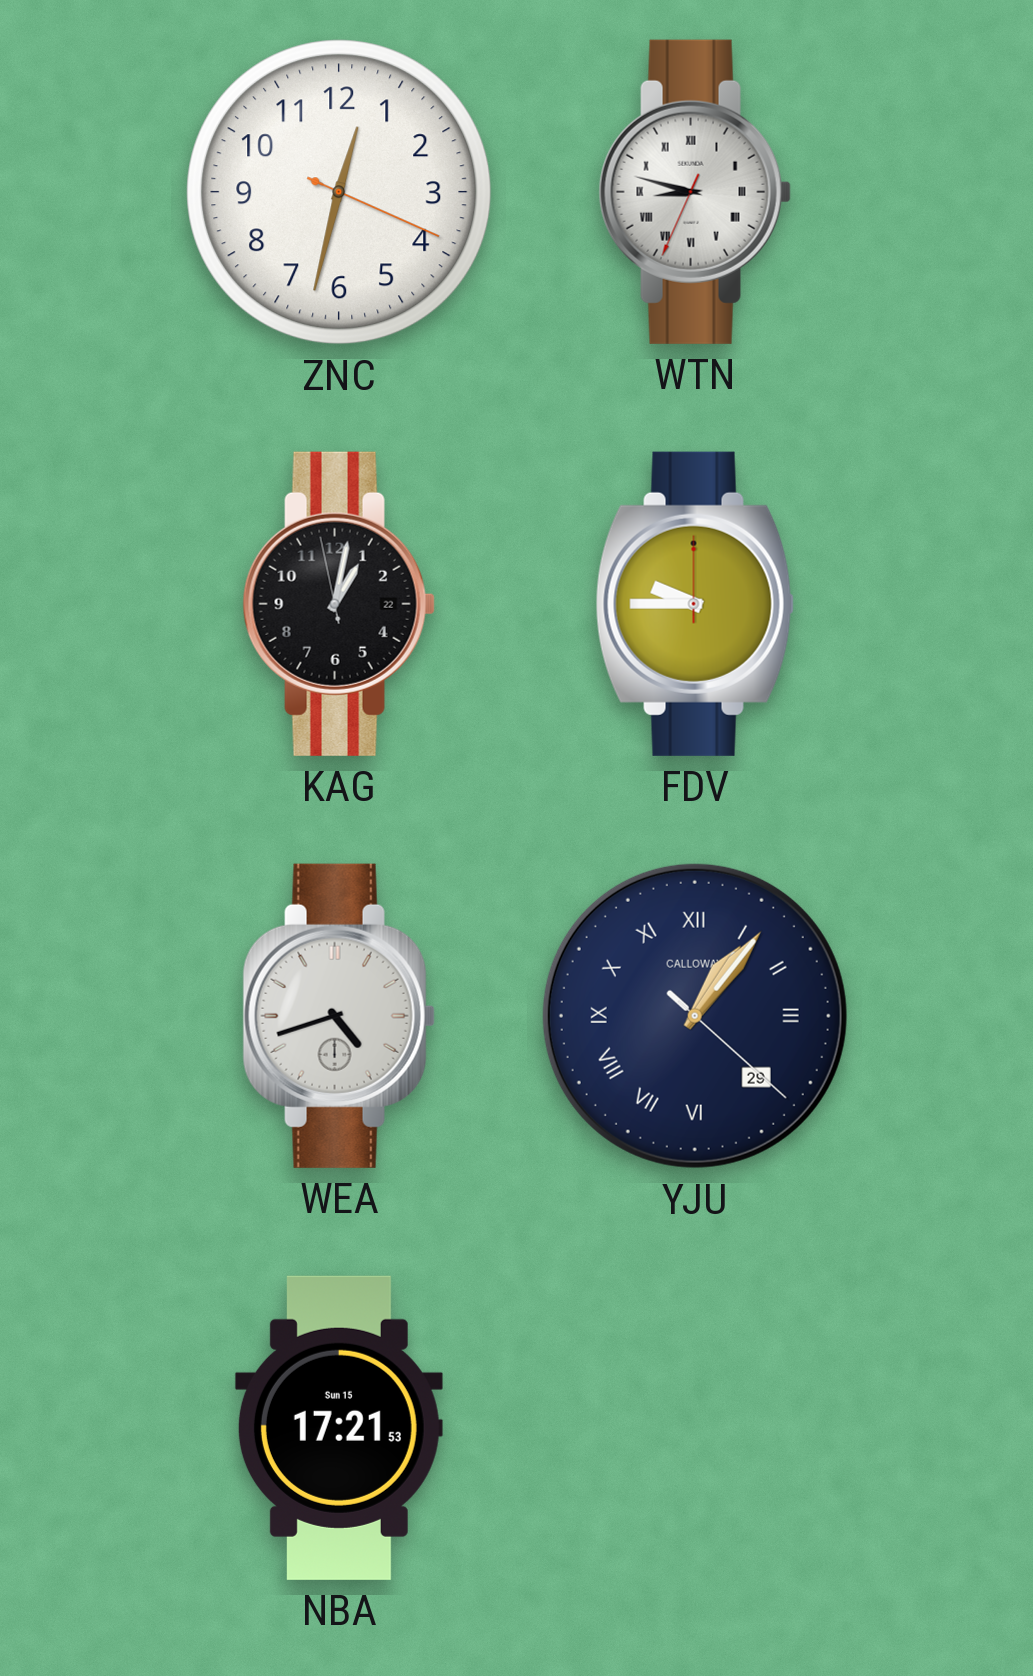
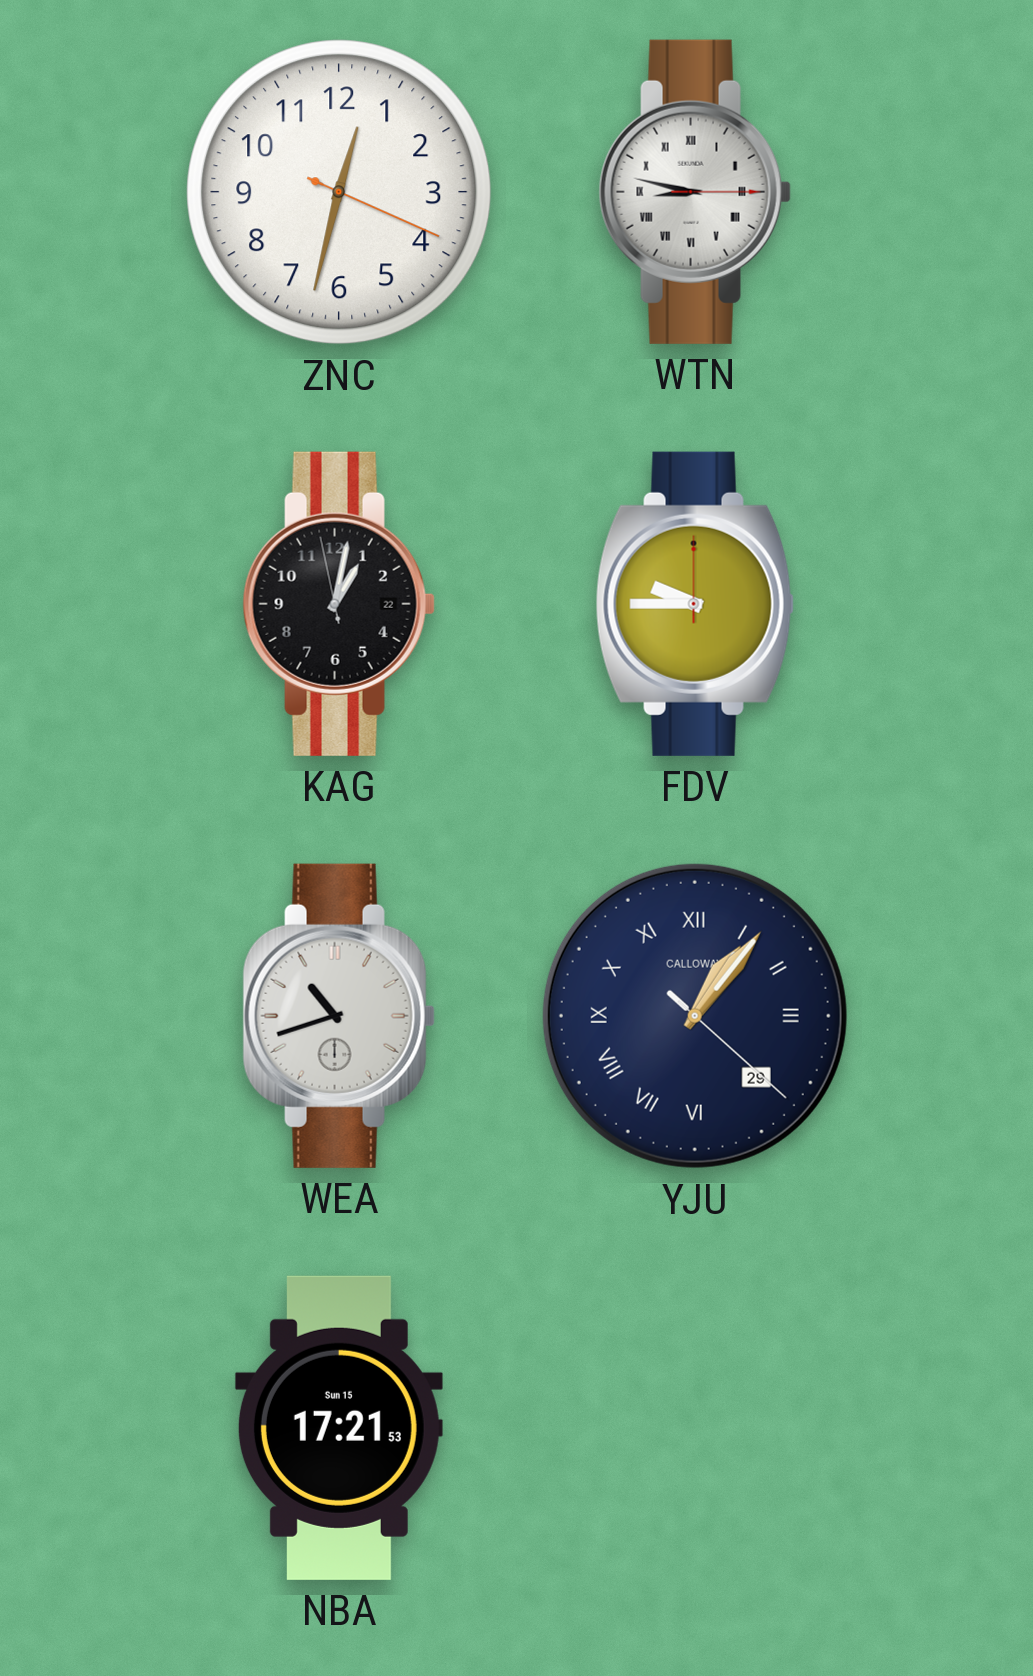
WTN: 8:47:34 -> 8:47:15 (695, 192)
WEA: 4:42 -> 10:42 (339, 1016)
